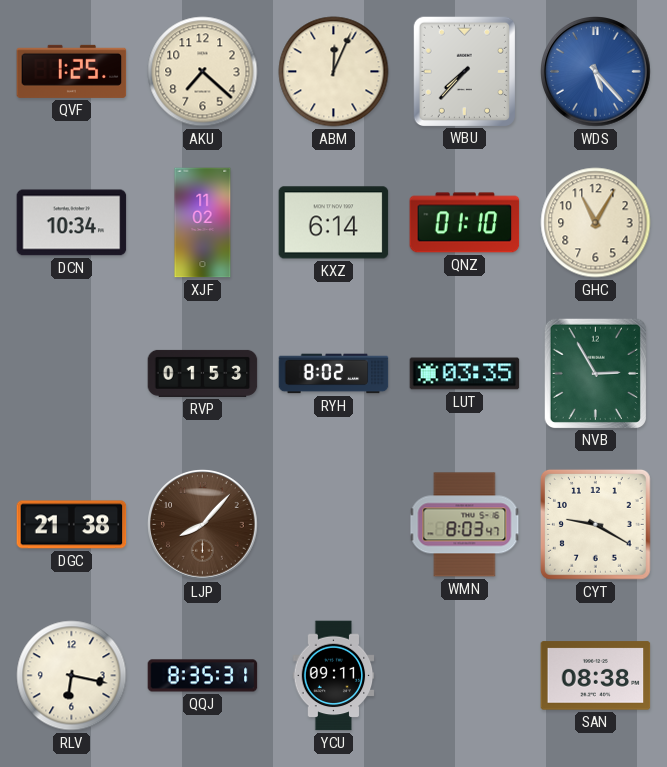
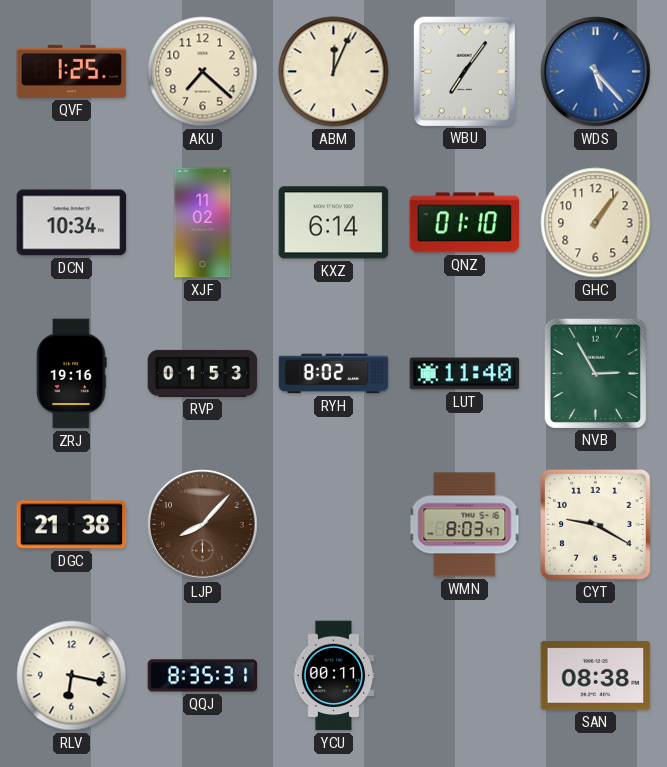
WBU: 7:37 -> 7:06 (464, 71)
GHC: 11:05 -> 1:06 (596, 223)
ZRJ: none -> 19:16 (72, 374)
LUT: 03:35 -> 11:40 (465, 374)
YCU: 09:11 -> 00:11 (334, 676)
